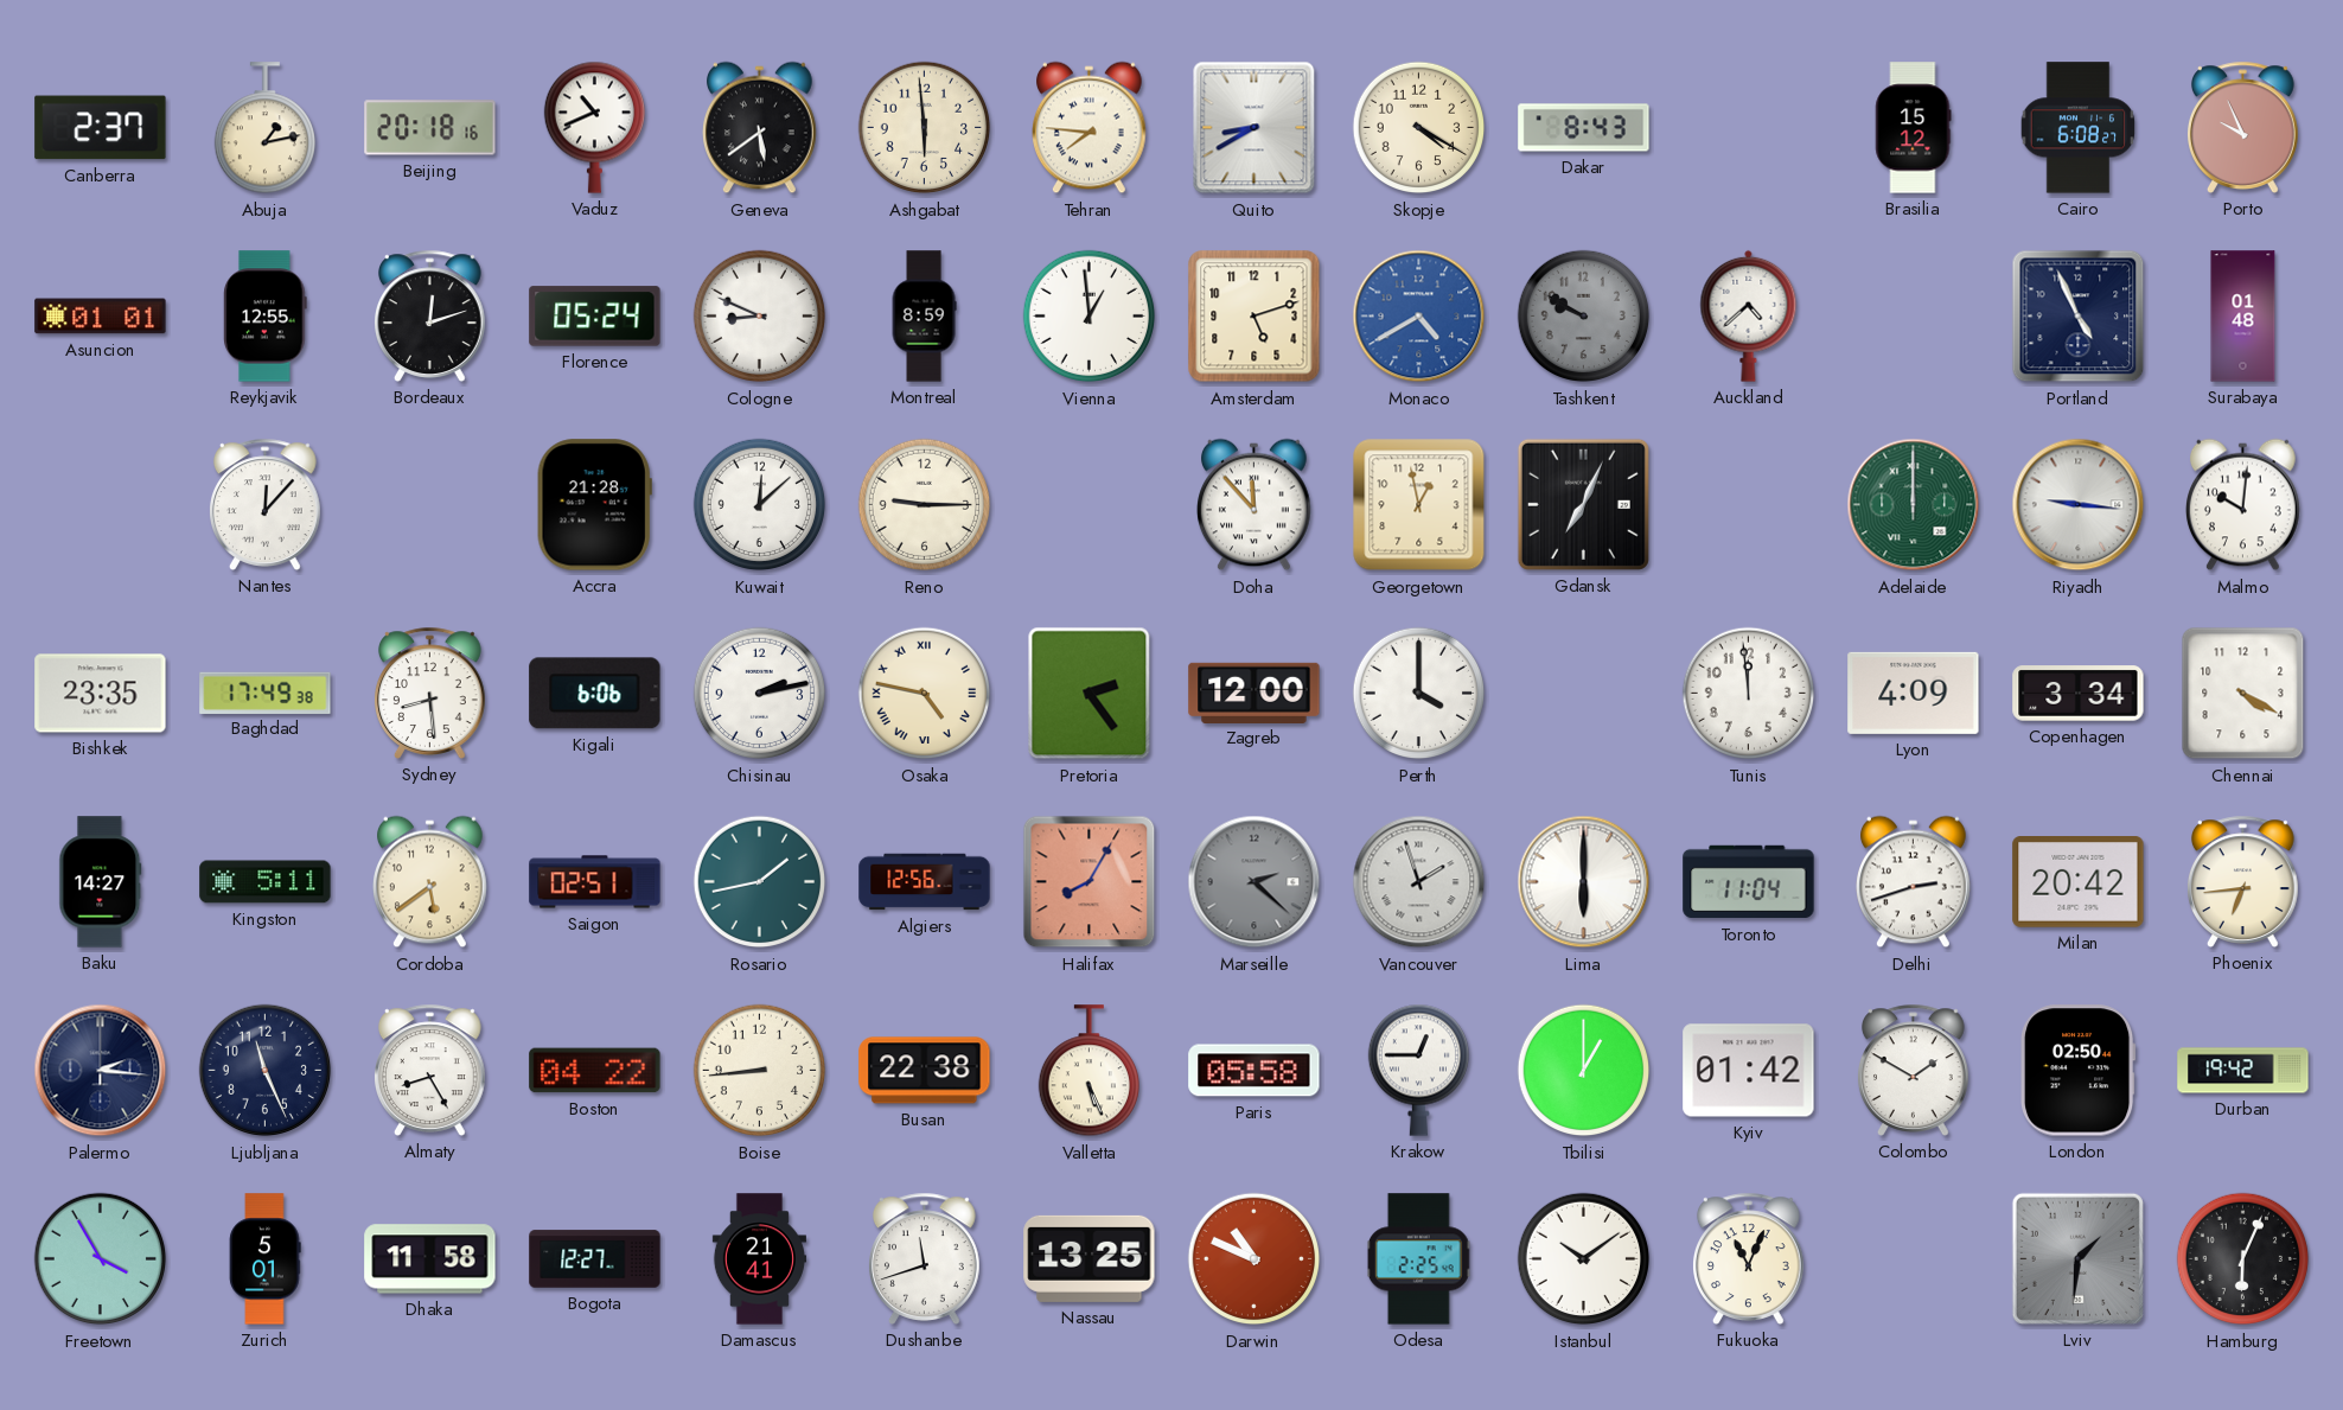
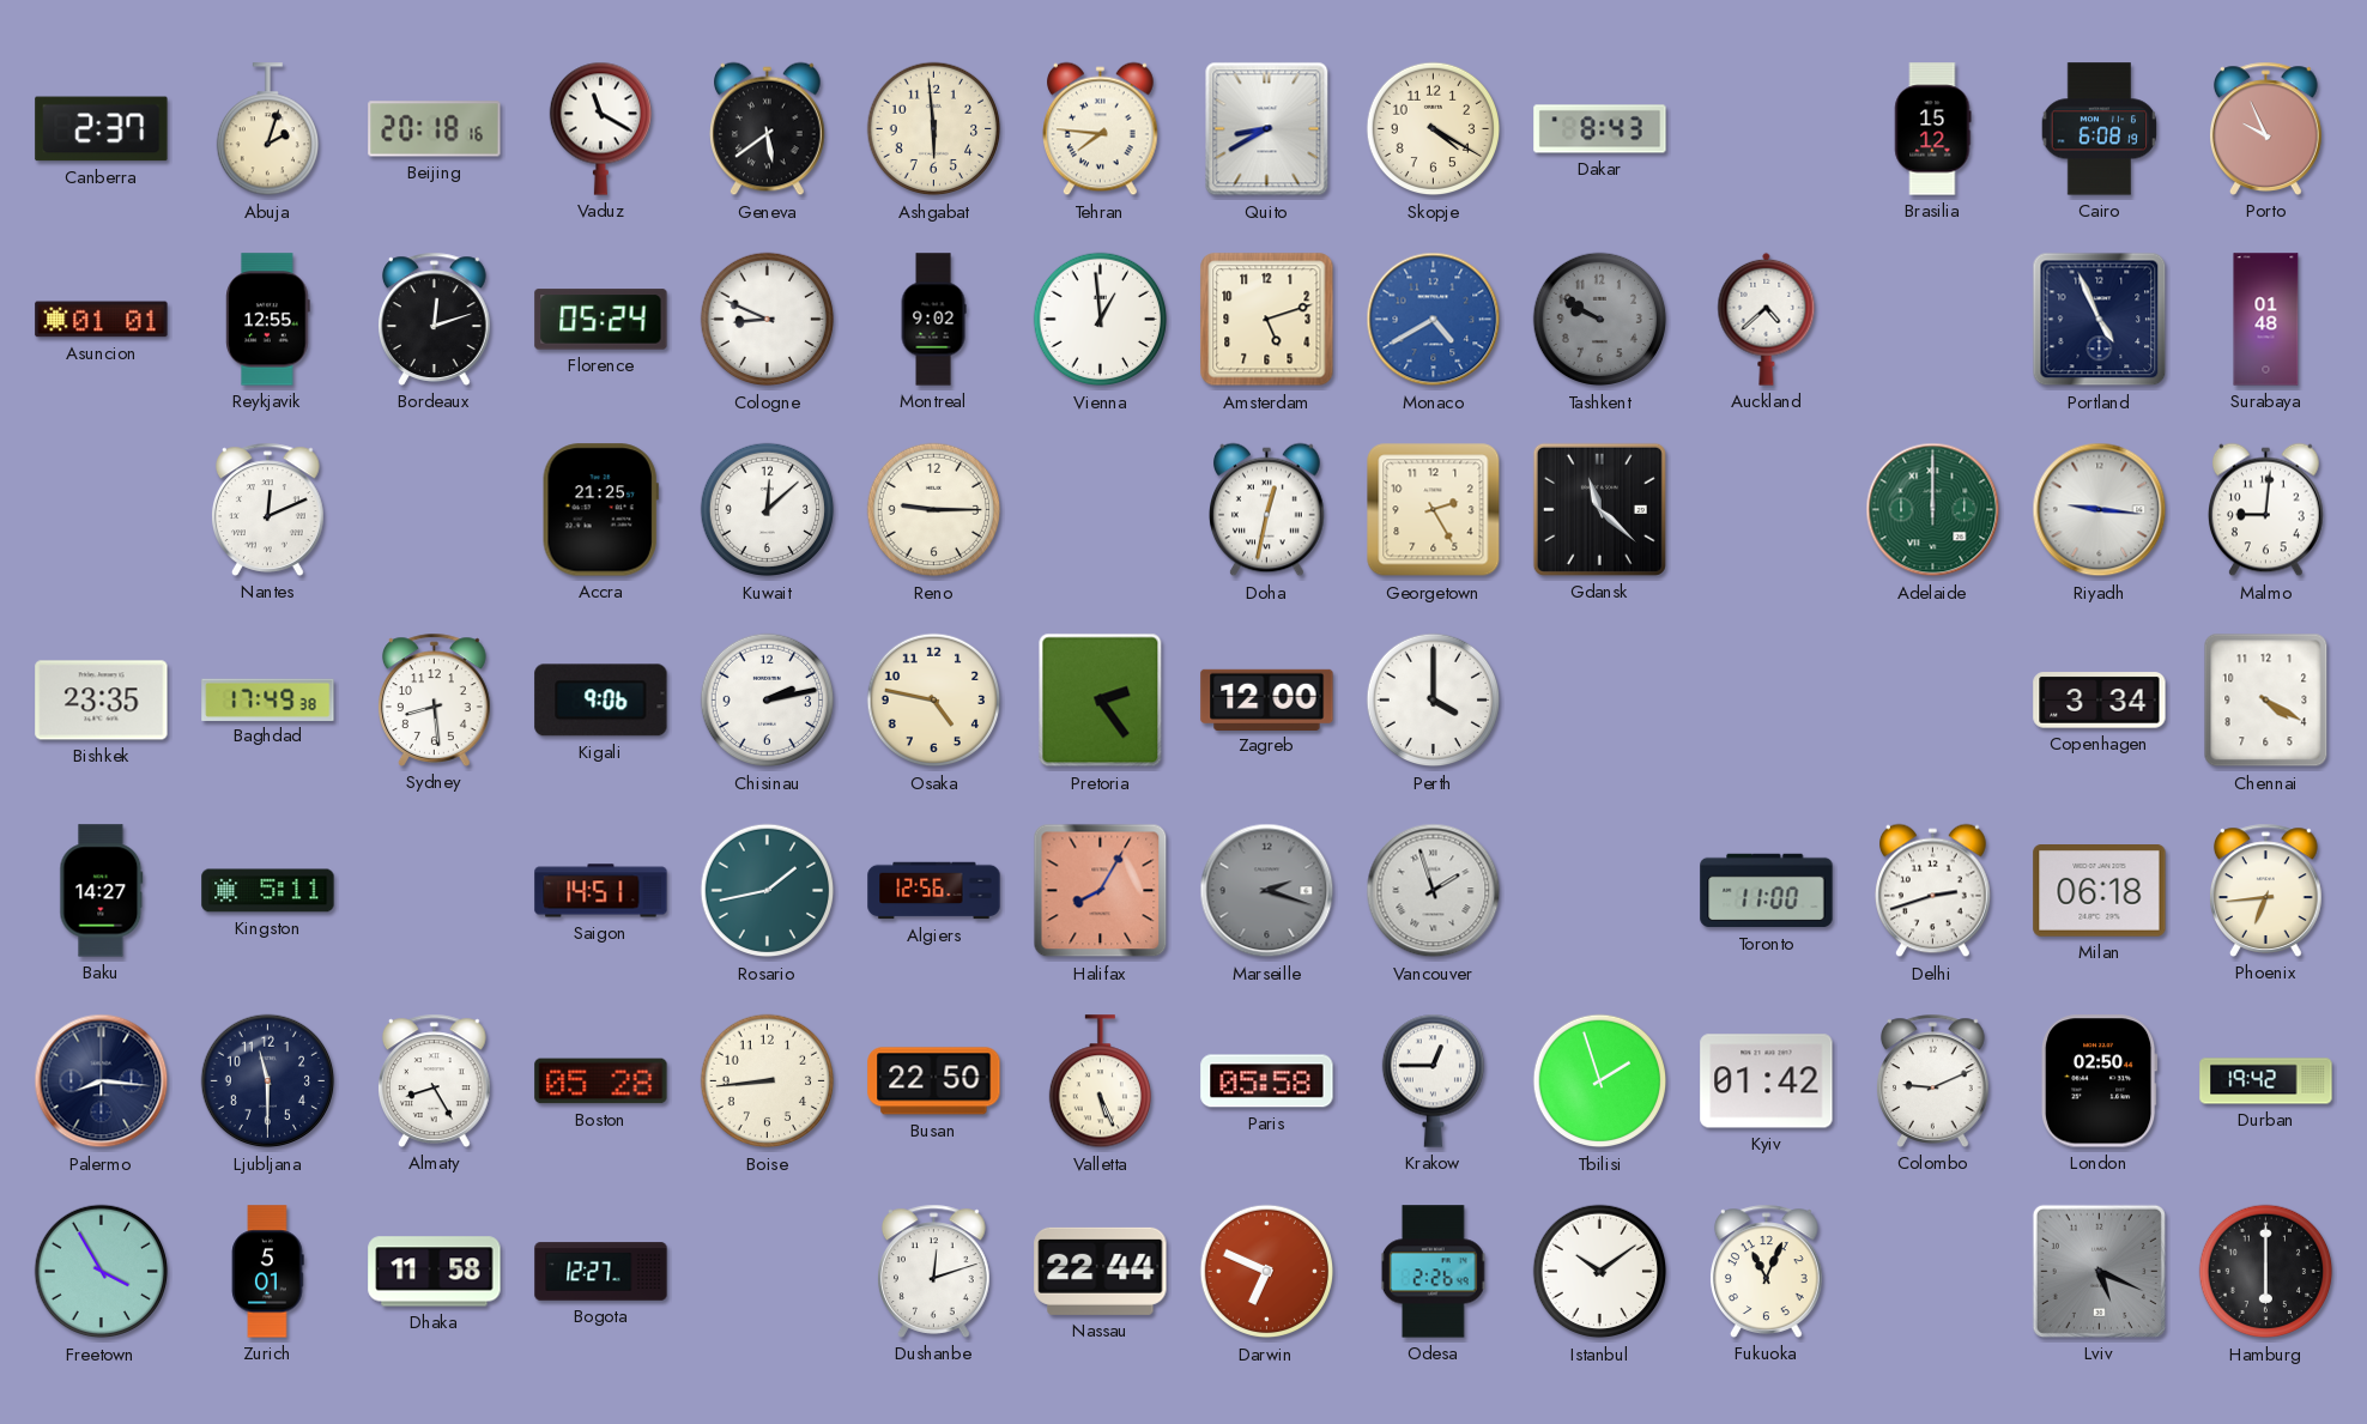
Abuja: 1:13 -> 2:03 (267, 129)
Vaduz: 10:41 -> 11:20 (600, 128)
Cairo: 6:08:27 -> 6:08:19 (2100, 129)
Montreal: 8:59 -> 9:02 (933, 320)
Nantes: 12:07 -> 12:11 (268, 509)
Accra: 21:28 -> 21:25 (600, 510)
Doha: 11:53 -> 12:32 (1267, 510)
Georgetown: 12:58 -> 2:25 (1434, 510)
Gdansk: 7:04 -> 11:22 (1599, 509)
Malmo: 10:01 -> 9:01 (2266, 510)
Kigali: 6:06 -> 9:06 (601, 701)
Osaka numerals: Roman -> Arabic (934, 701)
Tunis: 11:59 -> none (1749, 694)
Lyon: 4:09 -> none (1914, 693)
Cordoba: 5:39 -> none (430, 882)
Saigon: 02:51 -> 14:51 (601, 891)
Marseille: 2:22 -> 2:18 (1267, 891)
Lima: 6:00 -> none (1584, 882)
Toronto: 11:04 -> 11:00 (1767, 891)
Milan: 20:42 -> 06:18 (2100, 891)
Palermo: 2:16 -> 8:16 (102, 1081)
Ljubljana: 11:26 -> 11:30 (268, 1081)
Boston: 04:22 -> 05:28 (601, 1081)
Busan: 22:38 -> 22:50 (934, 1081)
Tbilisi: 1:00 -> 1:57 (1600, 1081)
Colombo: 1:50 -> 9:11 (1933, 1080)
Damascus: 21:41 -> none (759, 1259)
Dushanbe: 11:42 -> 12:12 (934, 1271)
Nassau: 13:25 -> 22:44 (1101, 1271)
Darwin: 10:49 -> 6:49 (1267, 1272)
Odesa: 2:25 -> 2:26 (1434, 1272)
Lviv: 1:31 -> 5:19 (2099, 1271)
Hamburg: 6:04 -> 6:00 (2266, 1272)
